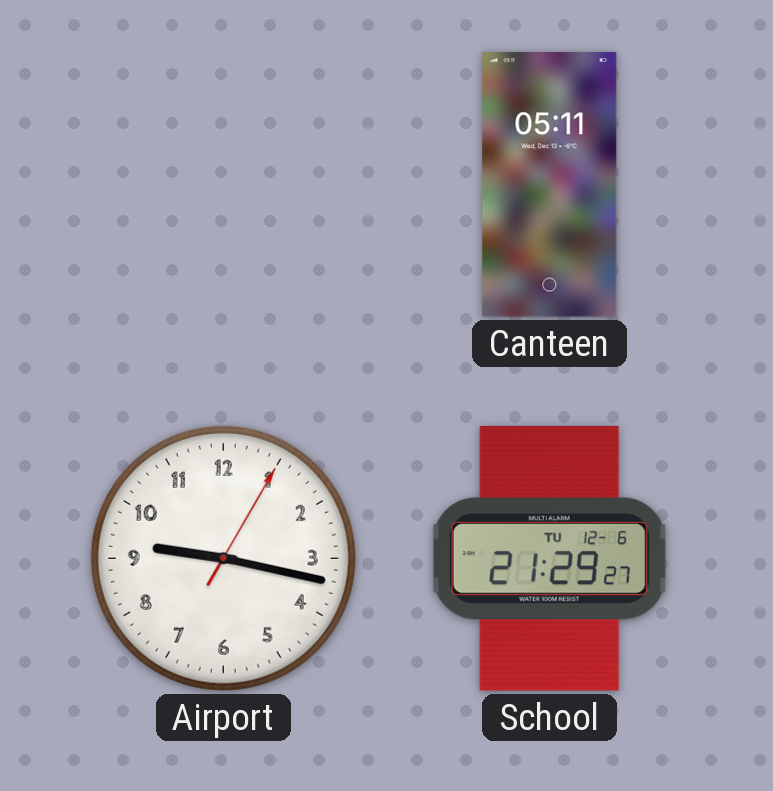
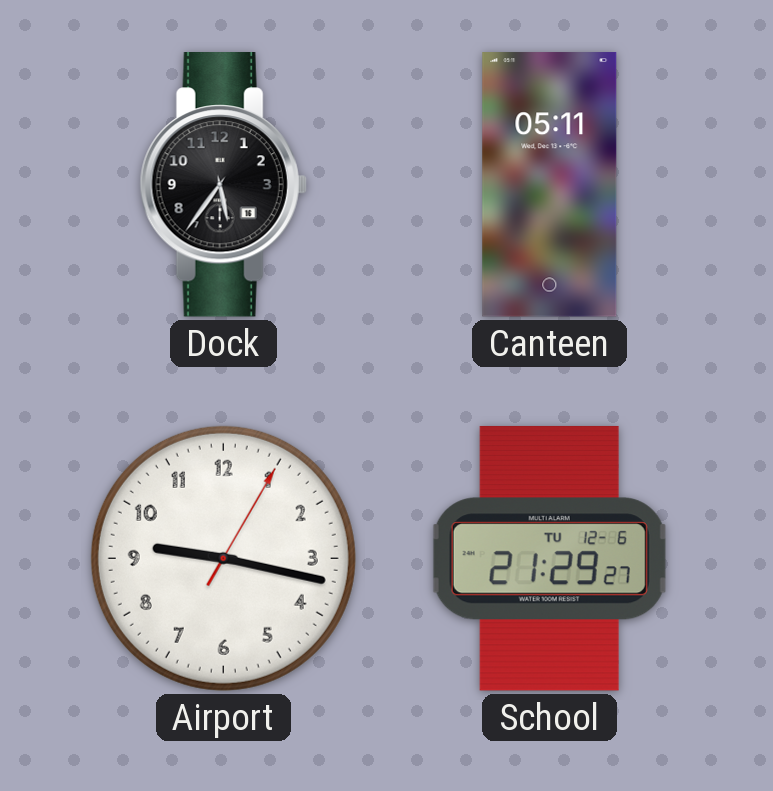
Dock: none -> 5:36 (223, 185)
